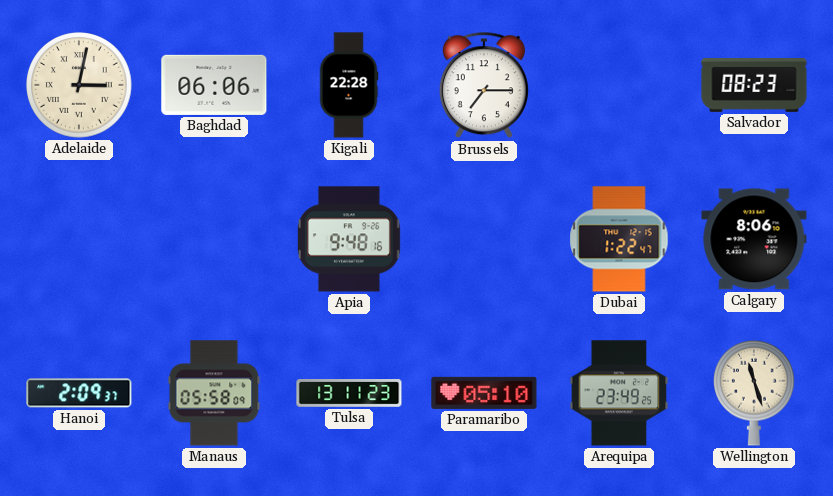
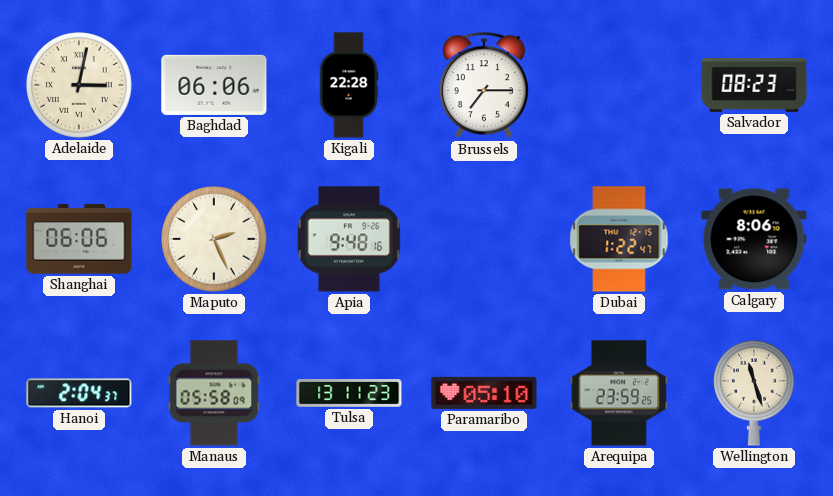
Shanghai: none -> 06:06 (79, 239)
Maputo: none -> 2:26 (214, 239)
Hanoi: 2:09 -> 2:04 (79, 393)
Arequipa: 23:49 -> 23:59 (619, 393)
